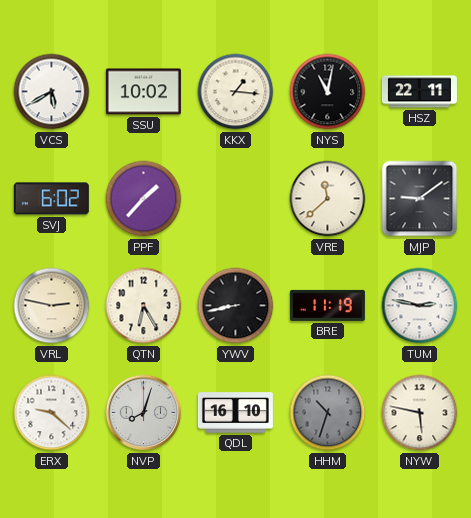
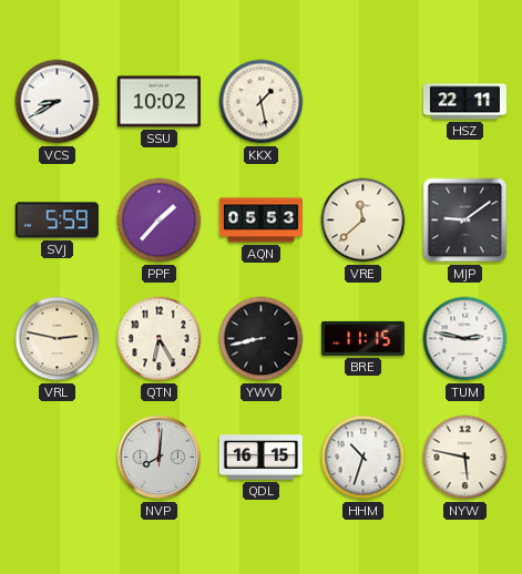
VCS: 5:40 -> 8:40 (58, 102)
KKX: 1:16 -> 1:28 (262, 102)
NYS: 11:02 -> none (328, 92)
SVJ: 6:02 -> 5:59 (57, 221)
AQN: none -> 05:53 (260, 221)
BRE: 11:19 -> 11:15 (362, 338)
ERX: 9:22 -> none (52, 413)
NVP: 8:03 -> 8:01 (160, 458)
QDL: 16:10 -> 16:15 (260, 458)
HHM dial: grey -> white (364, 458)
